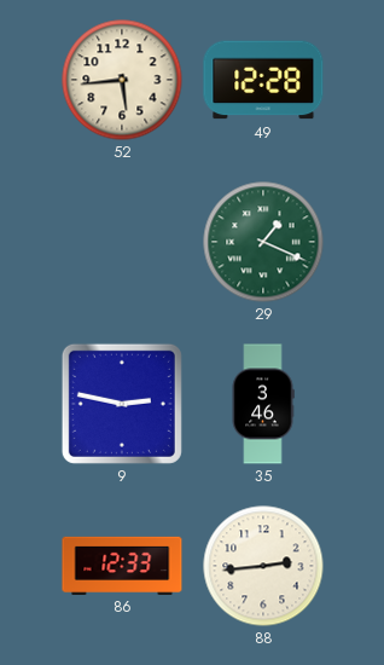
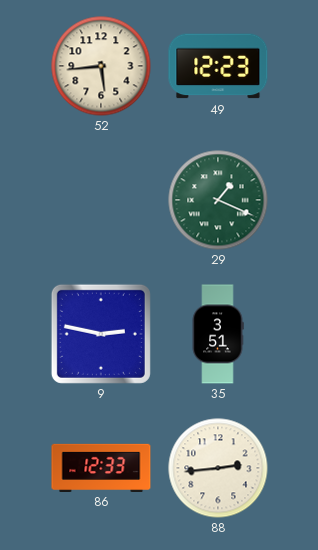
49: 12:28 -> 12:23 (218, 66)
35: 3:46 -> 3:51 (218, 334)
